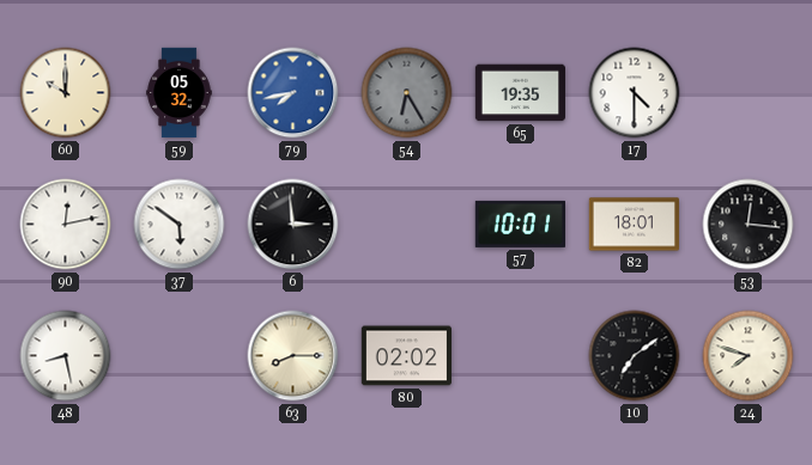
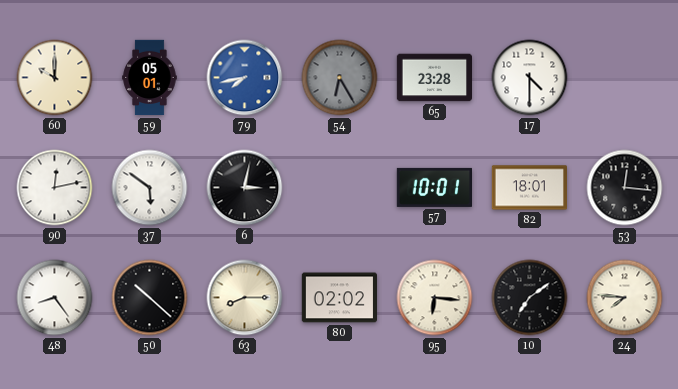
59: 05:32 -> 05:01 (150, 78)
65: 19:35 -> 23:28 (434, 78)
6: 2:59 -> 3:02 (245, 188)
48: 8:28 -> 8:24 (55, 298)
50: none -> 10:22 (150, 298)
95: none -> 6:16 (435, 298)
24: 7:48 -> 7:46 (625, 298)
